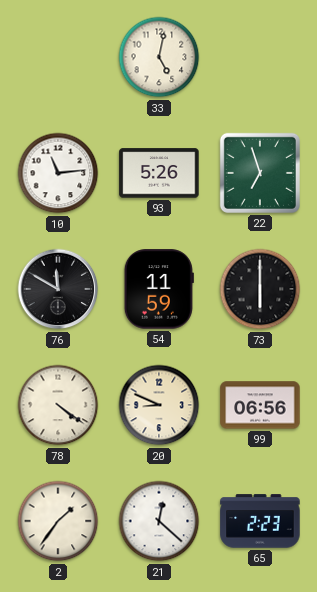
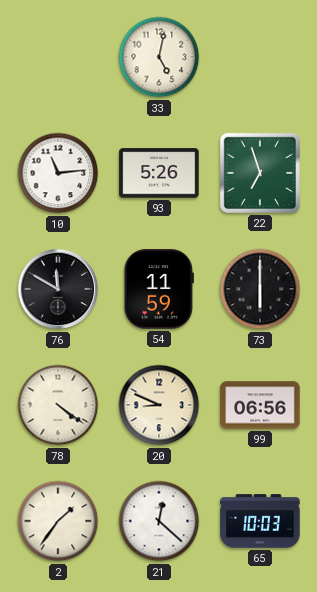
65: 2:23 -> 10:03 (260, 521)
